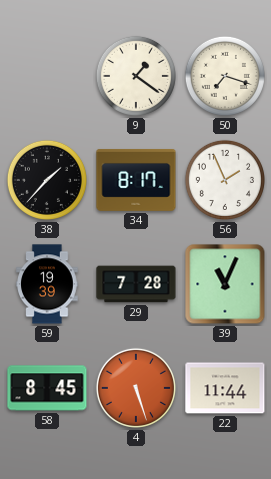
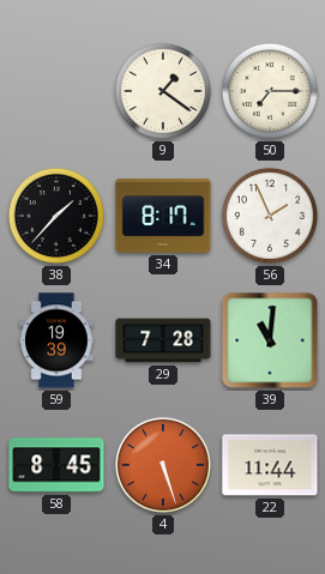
50: 7:18 -> 7:15 (270, 91)
39: 11:04 -> 11:01 (270, 340)
